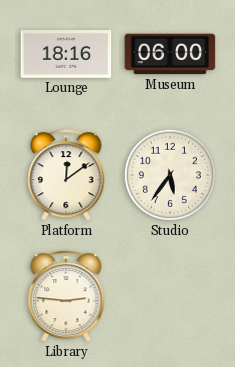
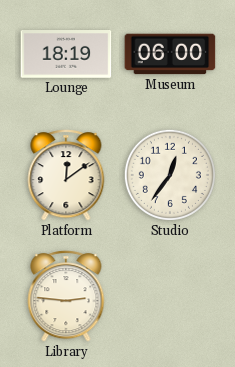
Lounge: 18:16 -> 18:19 (66, 55)
Studio: 5:36 -> 12:36 (170, 175)
